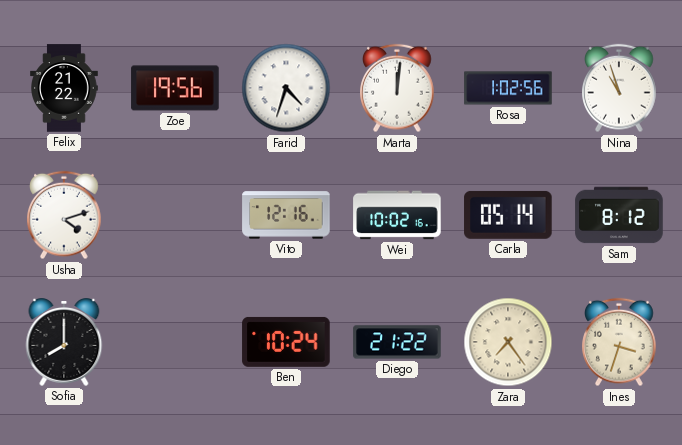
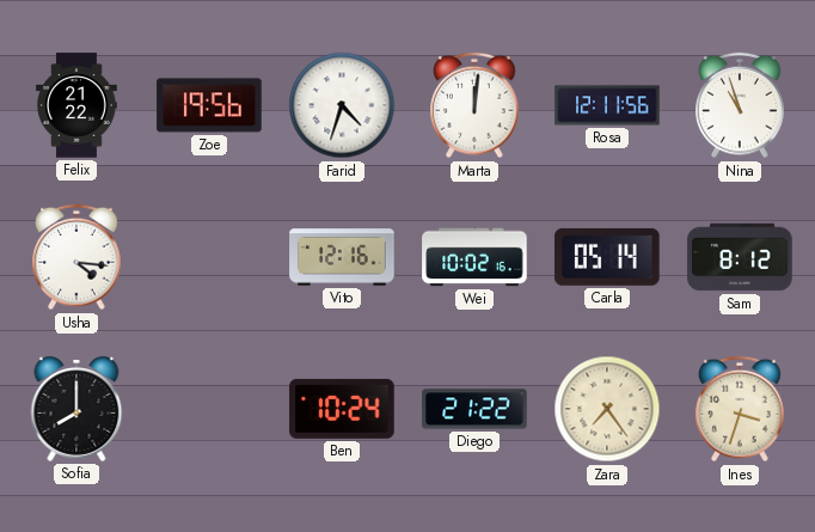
Rosa: 1:02 -> 12:11 (607, 105)
Usha: 4:12 -> 4:16 (76, 257)
